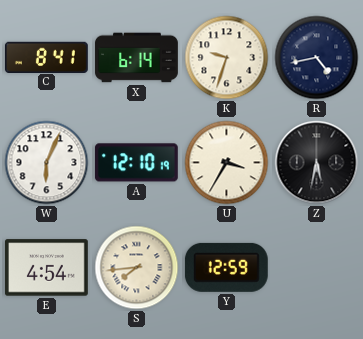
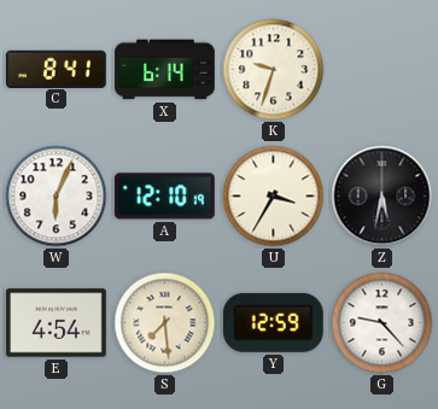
R: 4:43 -> none (317, 58)
S: 7:44 -> 7:29 (165, 323)
G: none -> 9:23 (382, 323)
